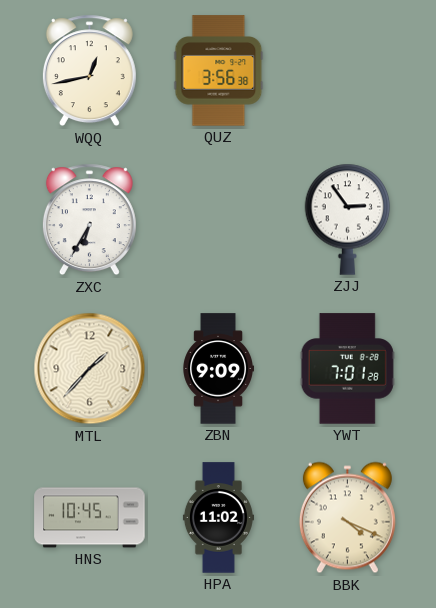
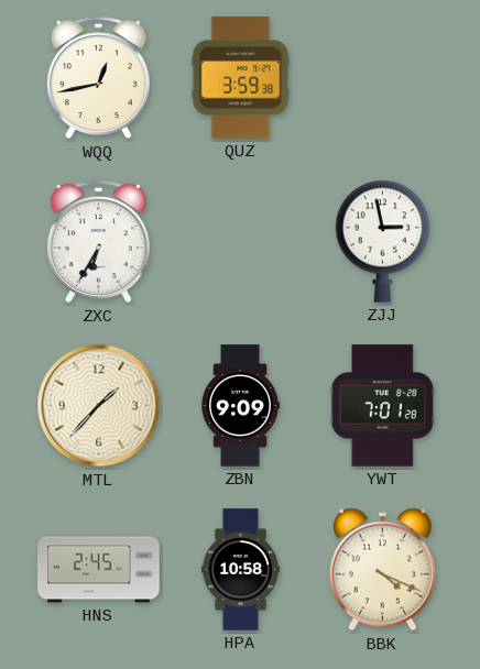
QUZ: 3:56 -> 3:59 (241, 78)
ZJJ: 2:54 -> 2:58 (383, 241)
HNS: 10:45 -> 2:45 (99, 570)
HPA: 11:02 -> 10:58 (240, 570)
